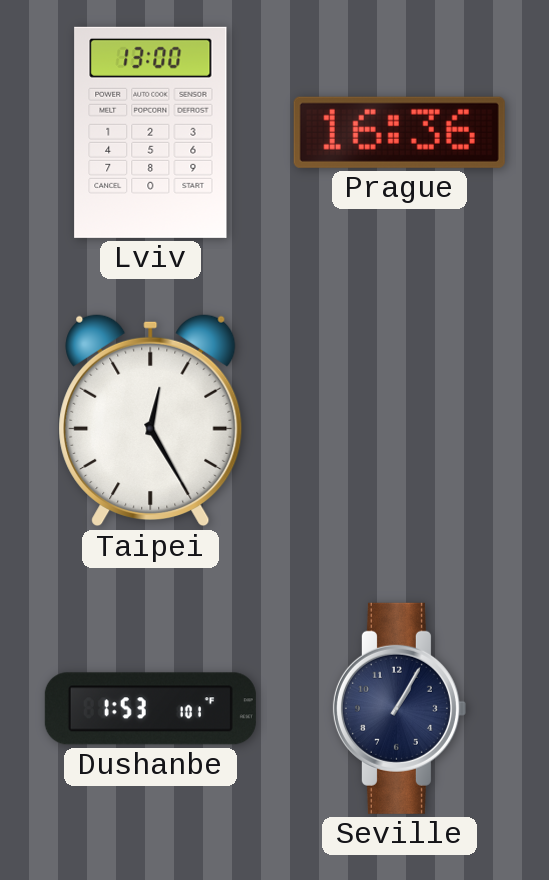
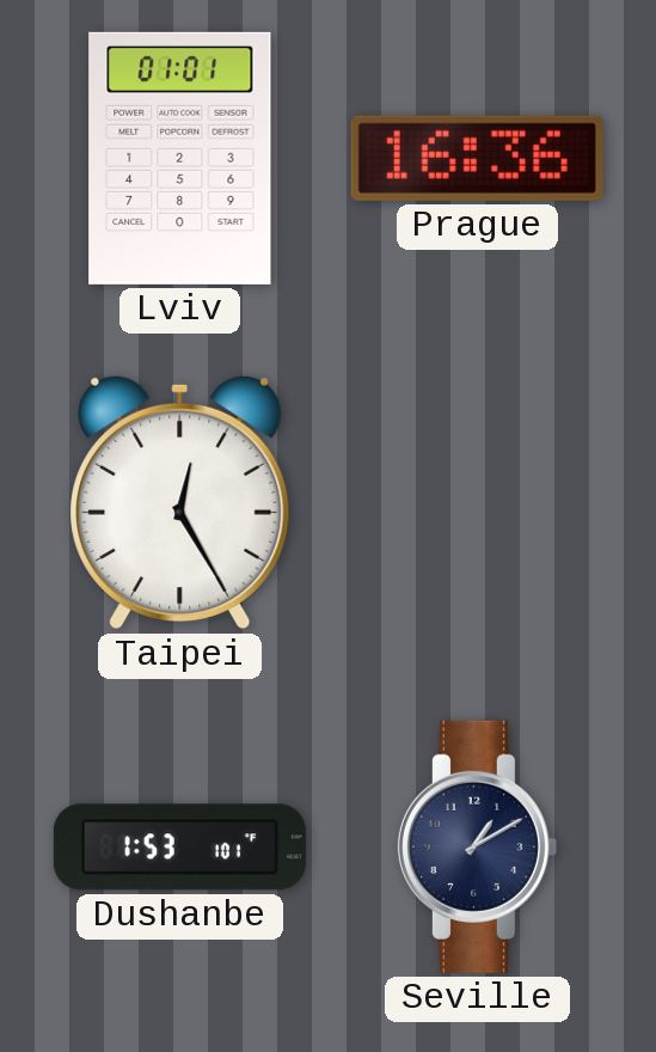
Lviv: 13:00 -> 01:01 (180, 158)
Seville: 1:05 -> 1:10 (477, 846)
